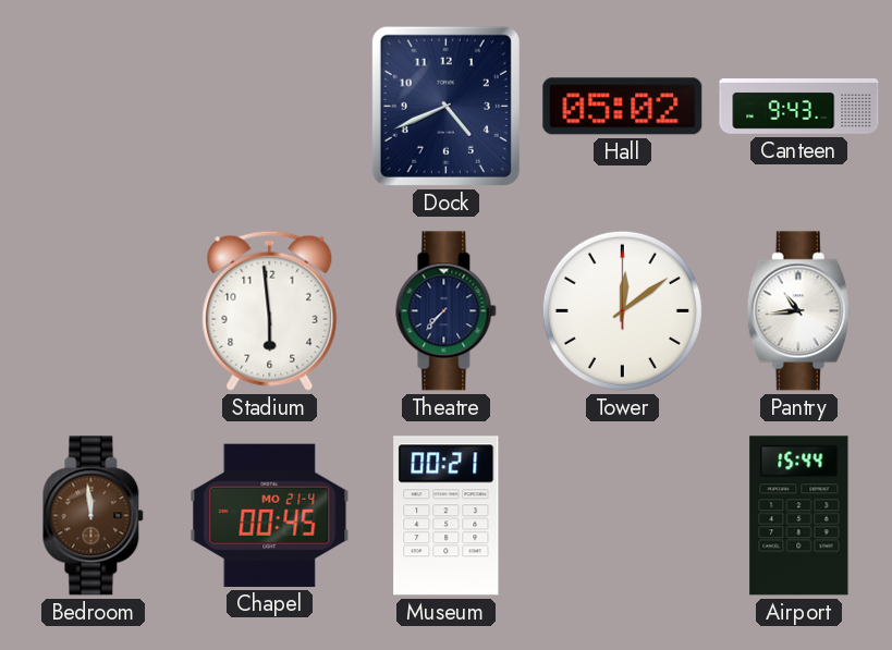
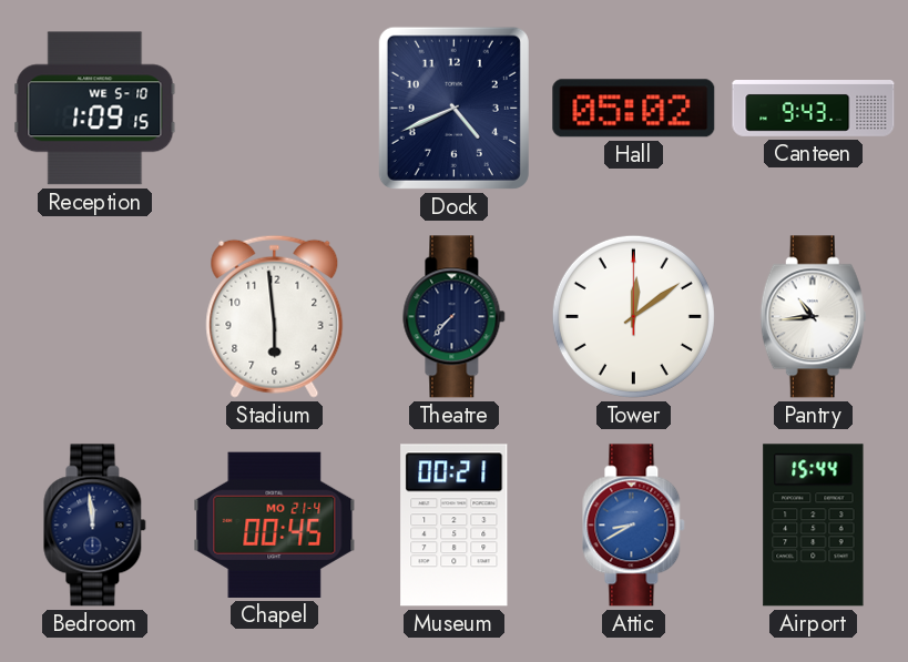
Reception: none -> 1:09 (95, 109)
Bedroom dial: brown -> navy (95, 526)
Attic: none -> 8:40 (634, 526)
